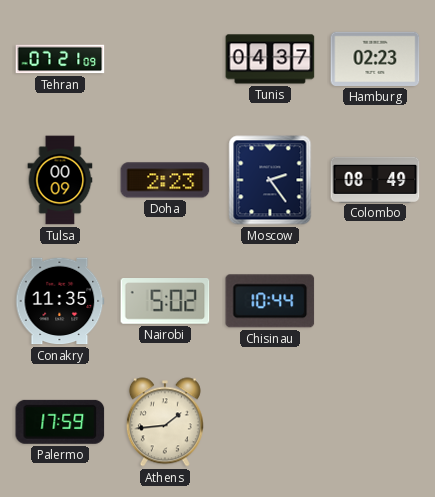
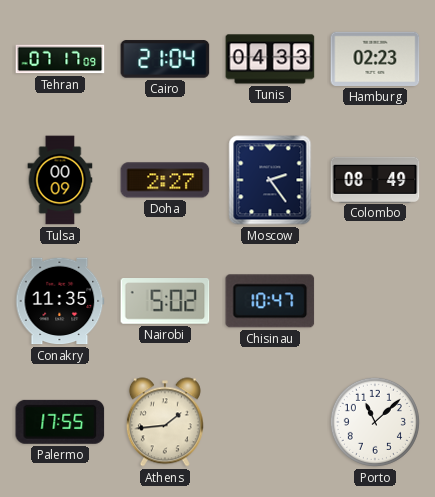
Tehran: 07:21 -> 07:17 (60, 59)
Cairo: none -> 21:04 (165, 59)
Tunis: 04:37 -> 04:33 (270, 59)
Doha: 2:23 -> 2:27 (165, 180)
Chisinau: 10:44 -> 10:47 (270, 301)
Palermo: 17:59 -> 17:55 (60, 422)
Porto: none -> 11:08 (375, 422)
